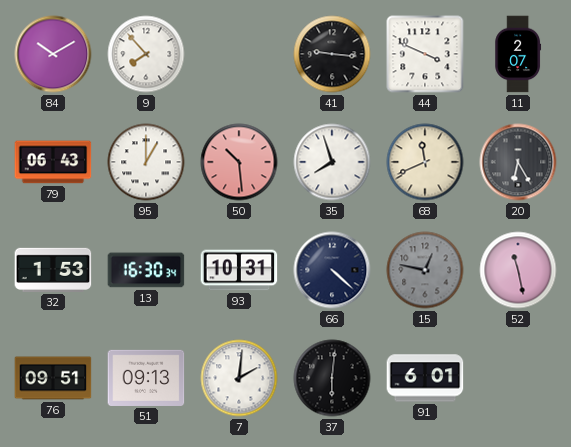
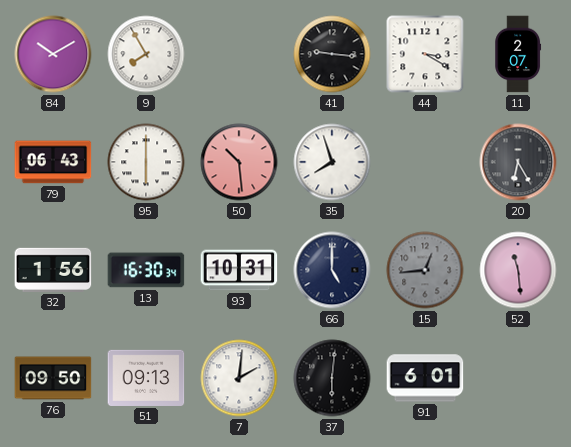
9: 7:53 -> 7:55 (146, 54)
44: 3:49 -> 3:20 (425, 54)
95: 1:00 -> 6:00 (146, 162)
68: 11:41 -> none (425, 162)
32: 1:53 -> 1:56 (53, 270)
66: 4:22 -> 5:00 (332, 270)
15: 12:47 -> 12:44 (425, 270)
52: 11:28 -> 11:29 (518, 270)
76: 09:51 -> 09:50 (53, 378)
